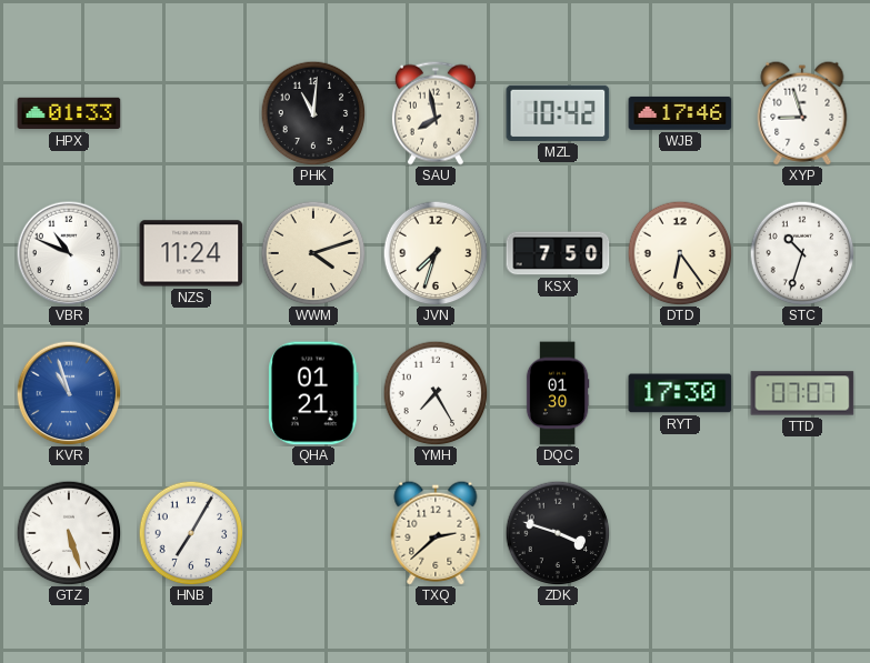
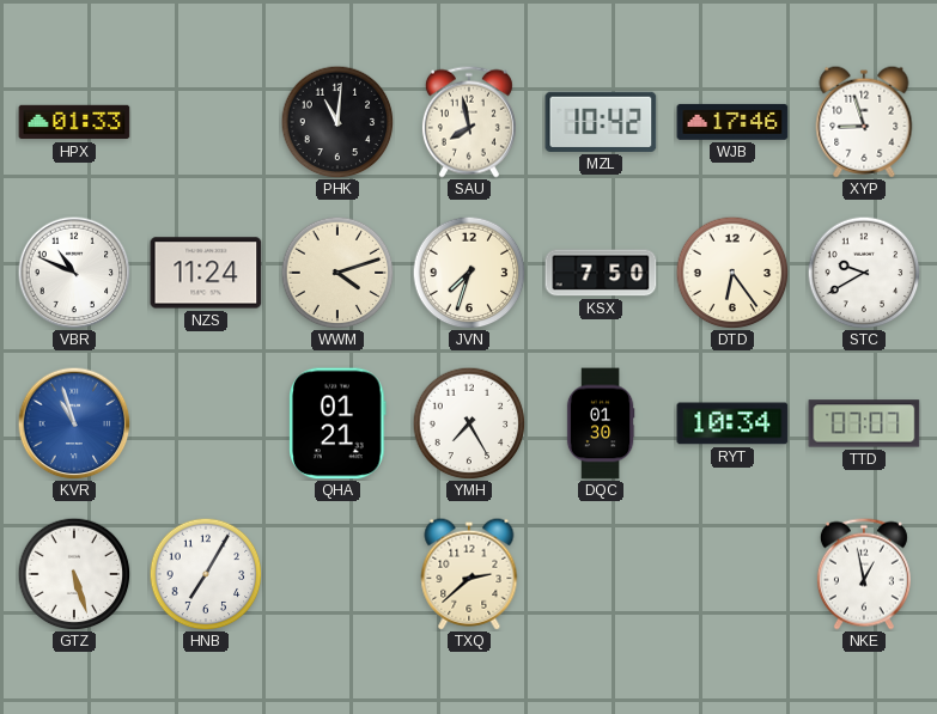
STC: 10:33 -> 9:40 (864, 273)
RYT: 17:30 -> 10:34 (732, 423)
ZDK: 3:48 -> none (558, 533)
NKE: none -> 12:58 (864, 574)
